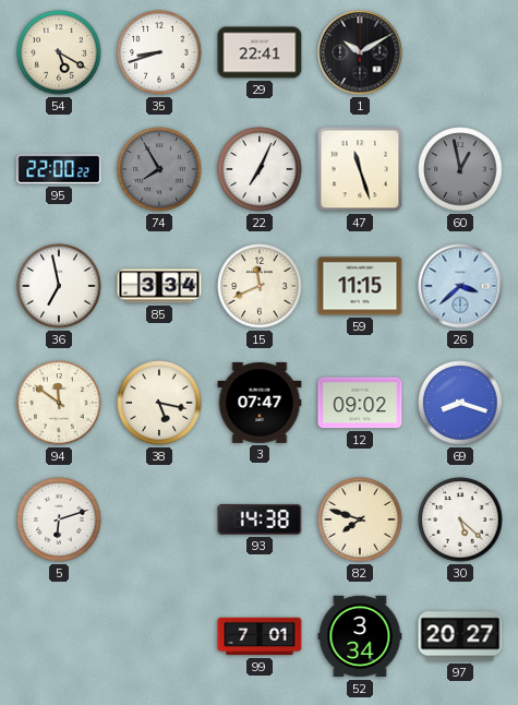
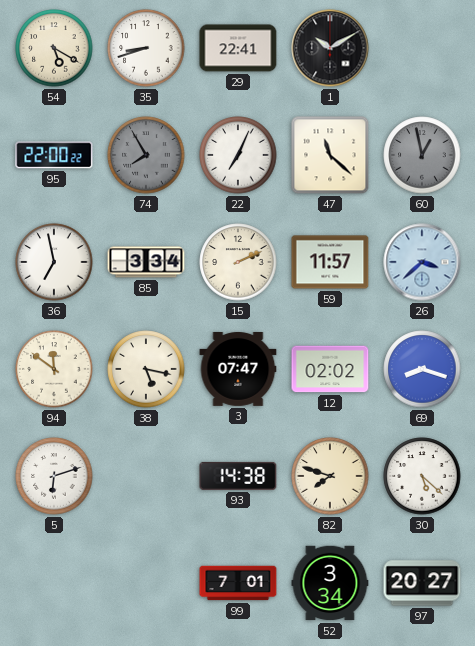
47: 11:27 -> 11:22 (330, 155)
15: 11:41 -> 2:11 (238, 262)
59: 11:15 -> 11:57 (330, 262)
12: 09:02 -> 02:02 (330, 369)
